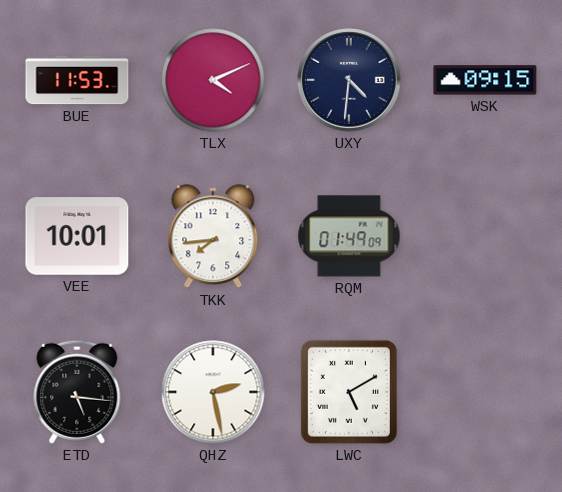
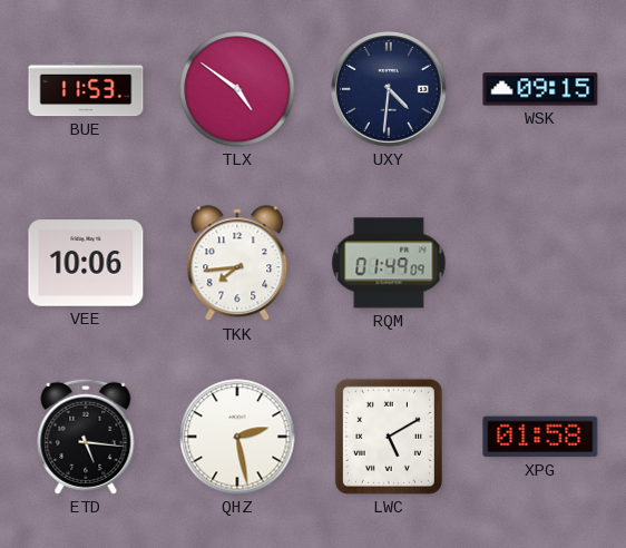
TLX: 4:11 -> 4:51 (237, 89)
VEE: 10:01 -> 10:06 (86, 263)
XPG: none -> 01:58 (540, 437)
